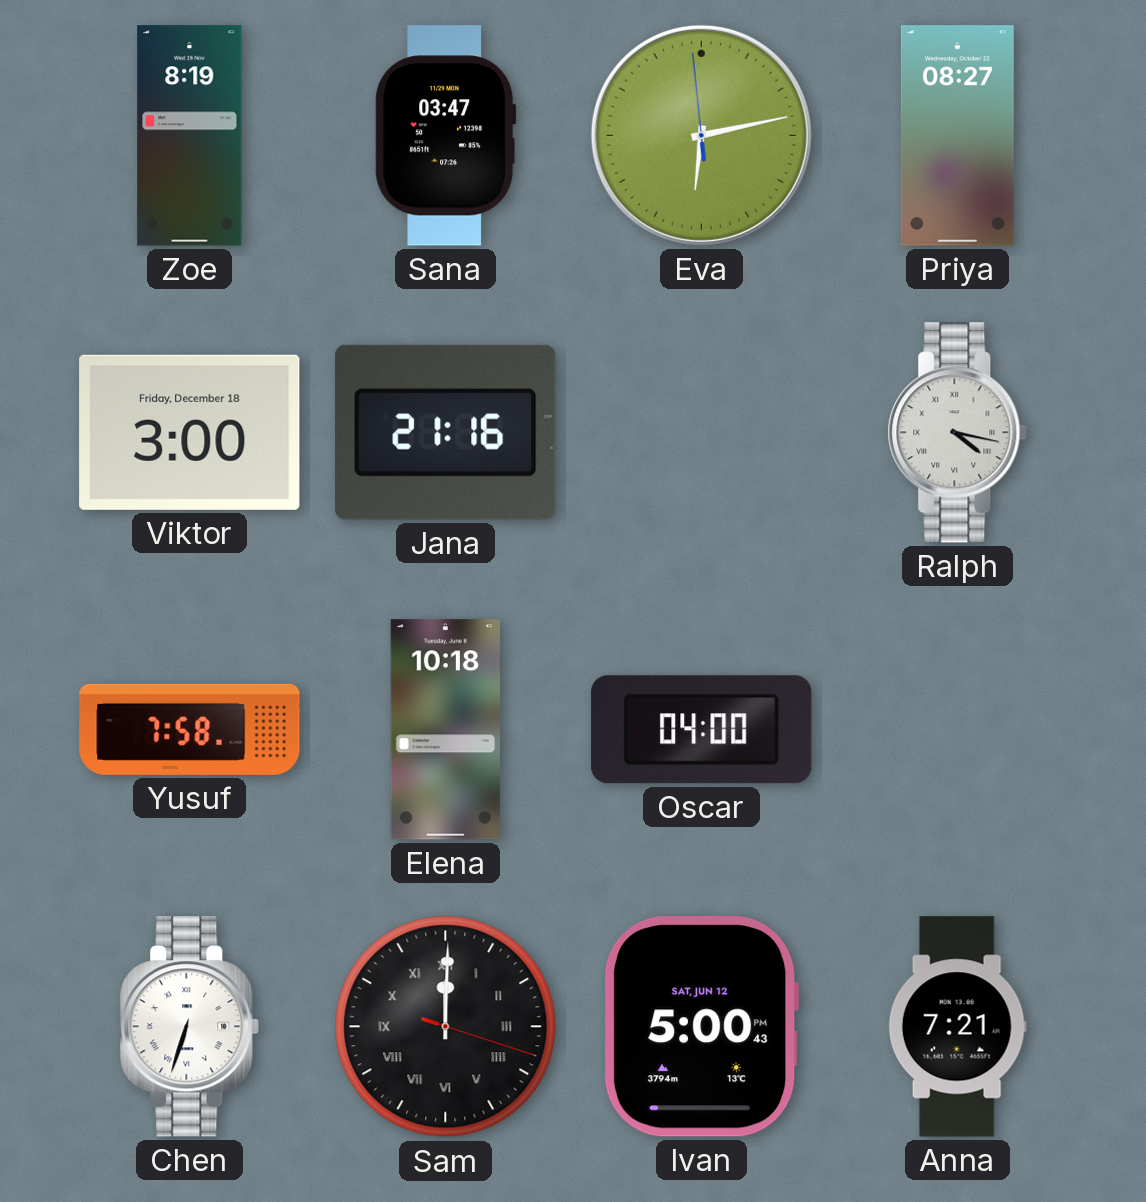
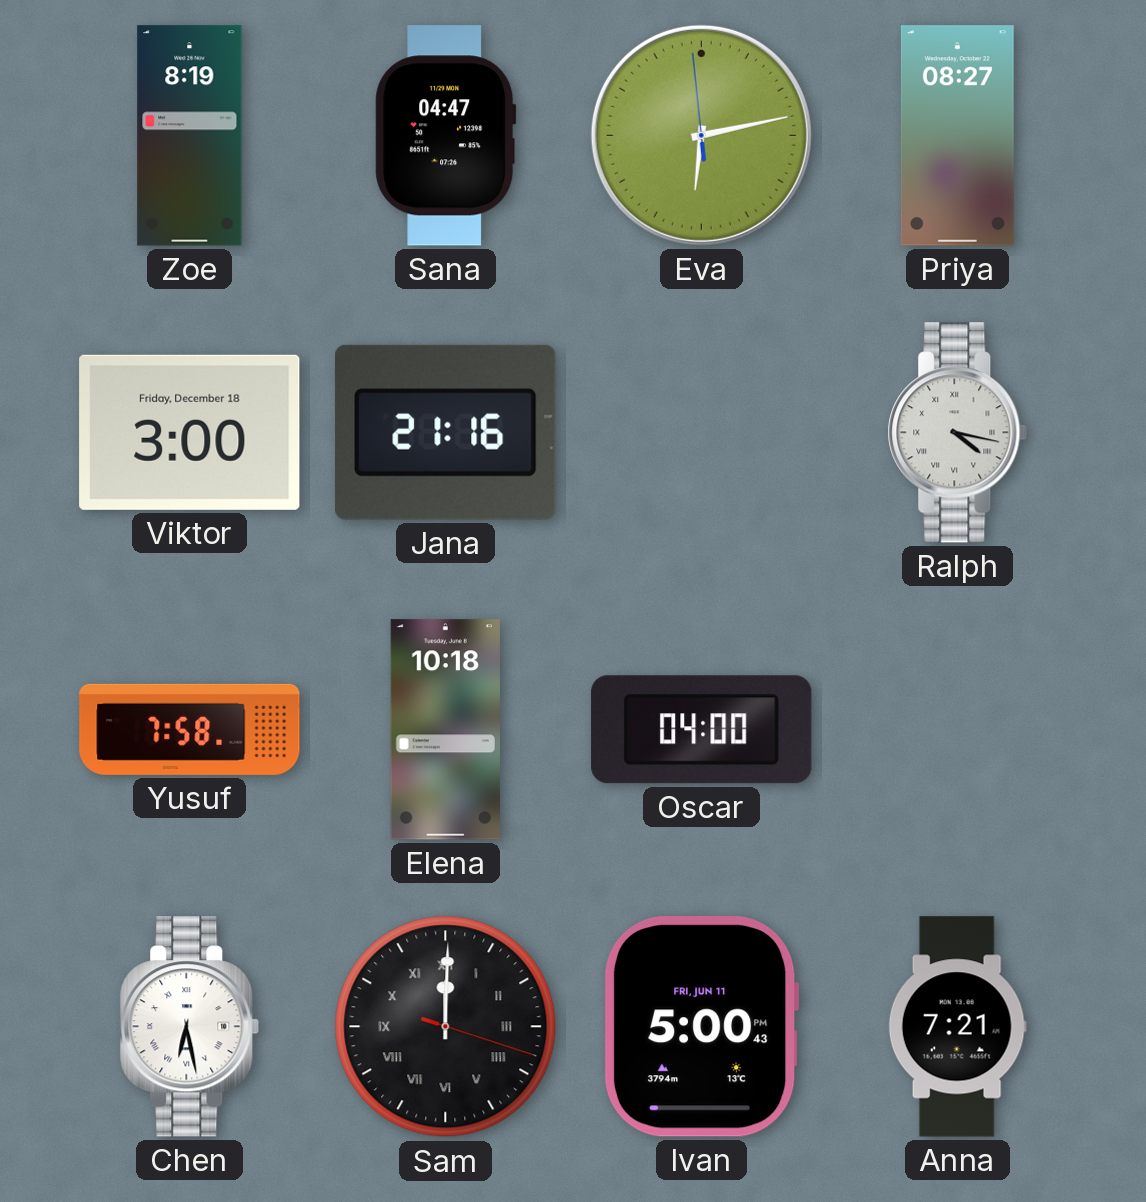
Sana: 03:47 -> 04:47 (446, 136)
Chen: 6:33 -> 6:28 (190, 1027)
Ivan date: SAT, JUN 12 -> FRI, JUN 11 (701, 1027)
